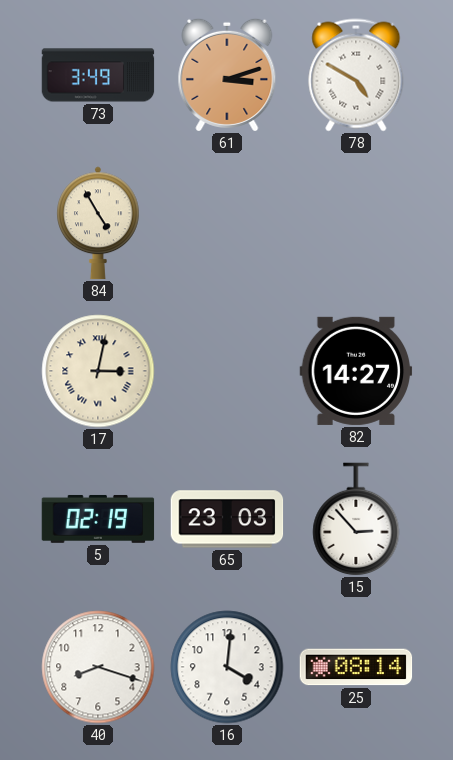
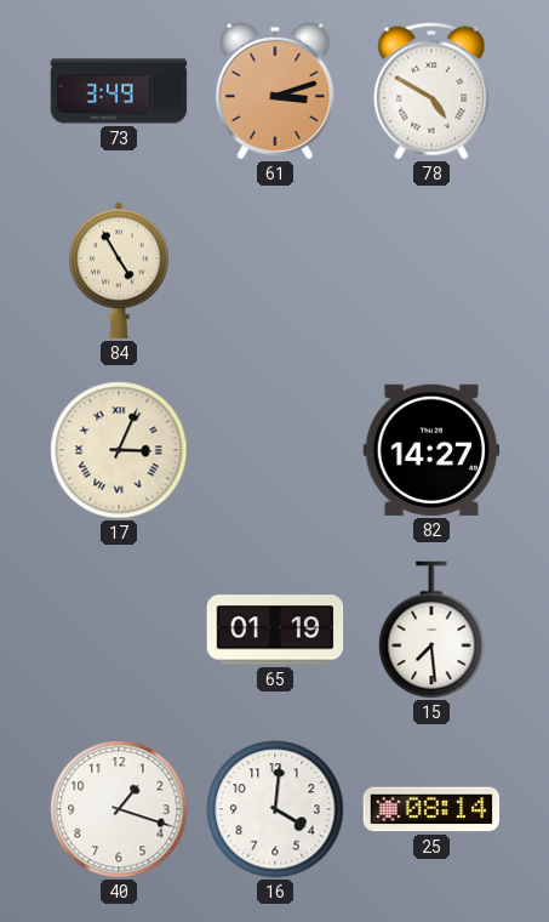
17: 3:02 -> 3:04 (119, 450)
5: 02:19 -> none (98, 519)
65: 23:03 -> 01:19 (275, 630)
15: 2:53 -> 7:29 (431, 630)
40: 8:18 -> 1:18 (119, 809)
